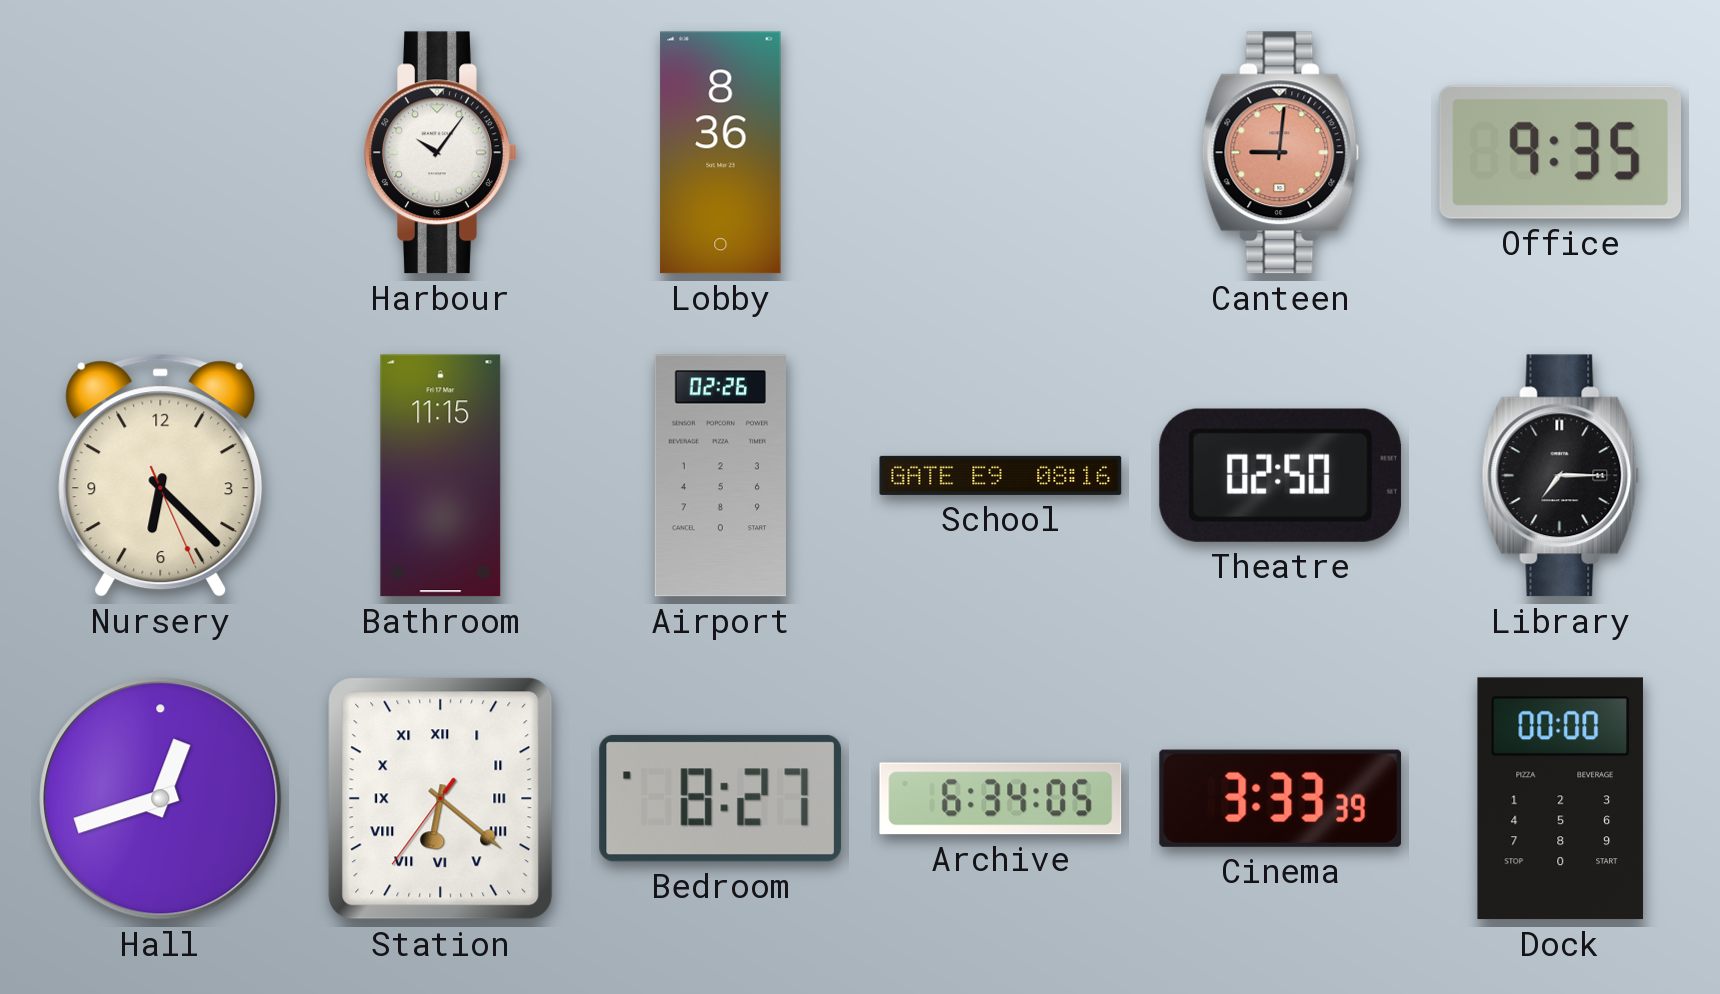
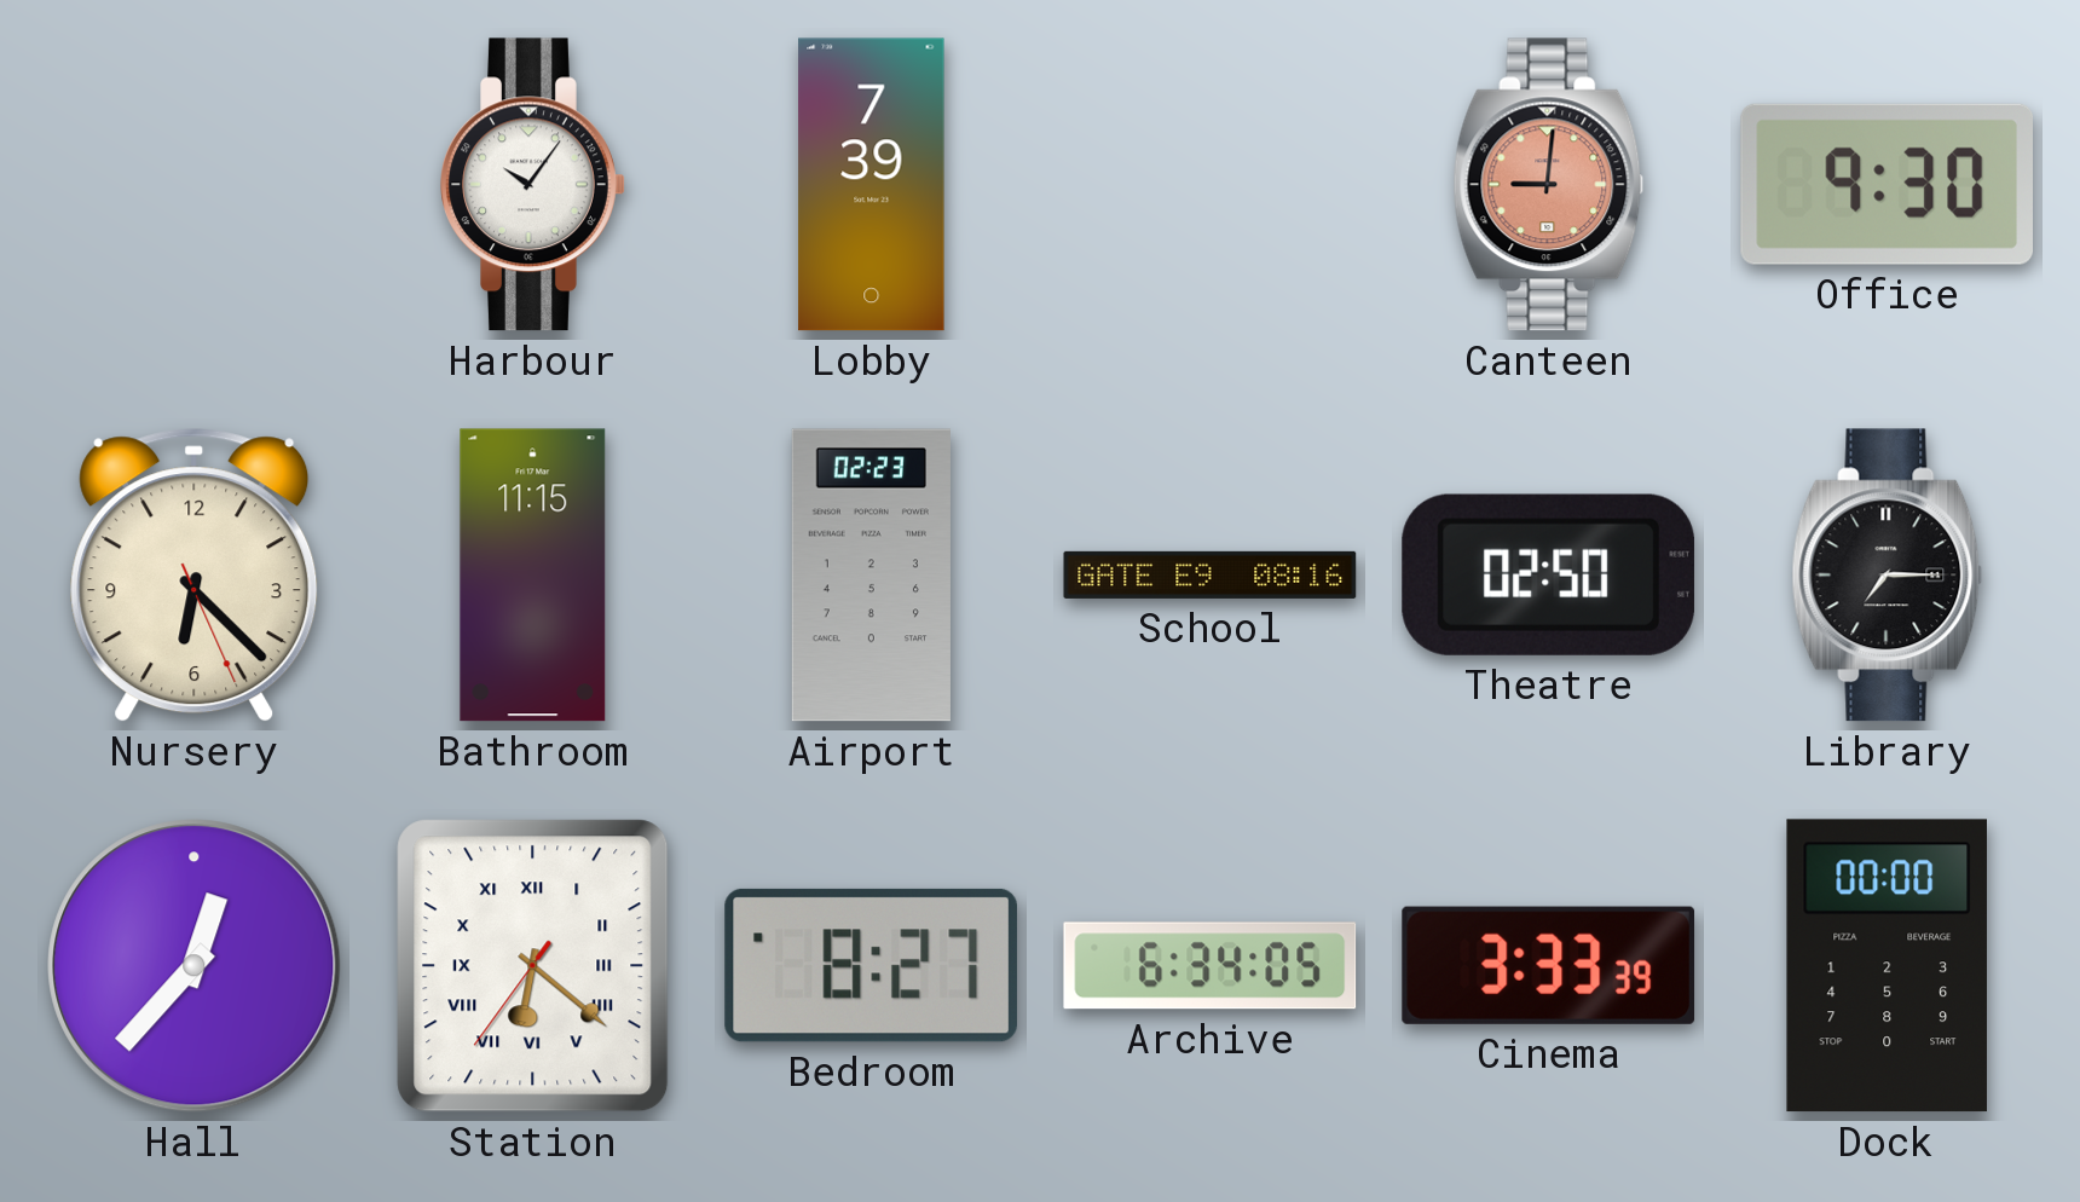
Lobby: 8:36 -> 7:39 (872, 185)
Office: 9:35 -> 9:30 (1887, 184)
Airport: 02:26 -> 02:23 (871, 576)
Hall: 12:42 -> 12:37 (195, 966)
